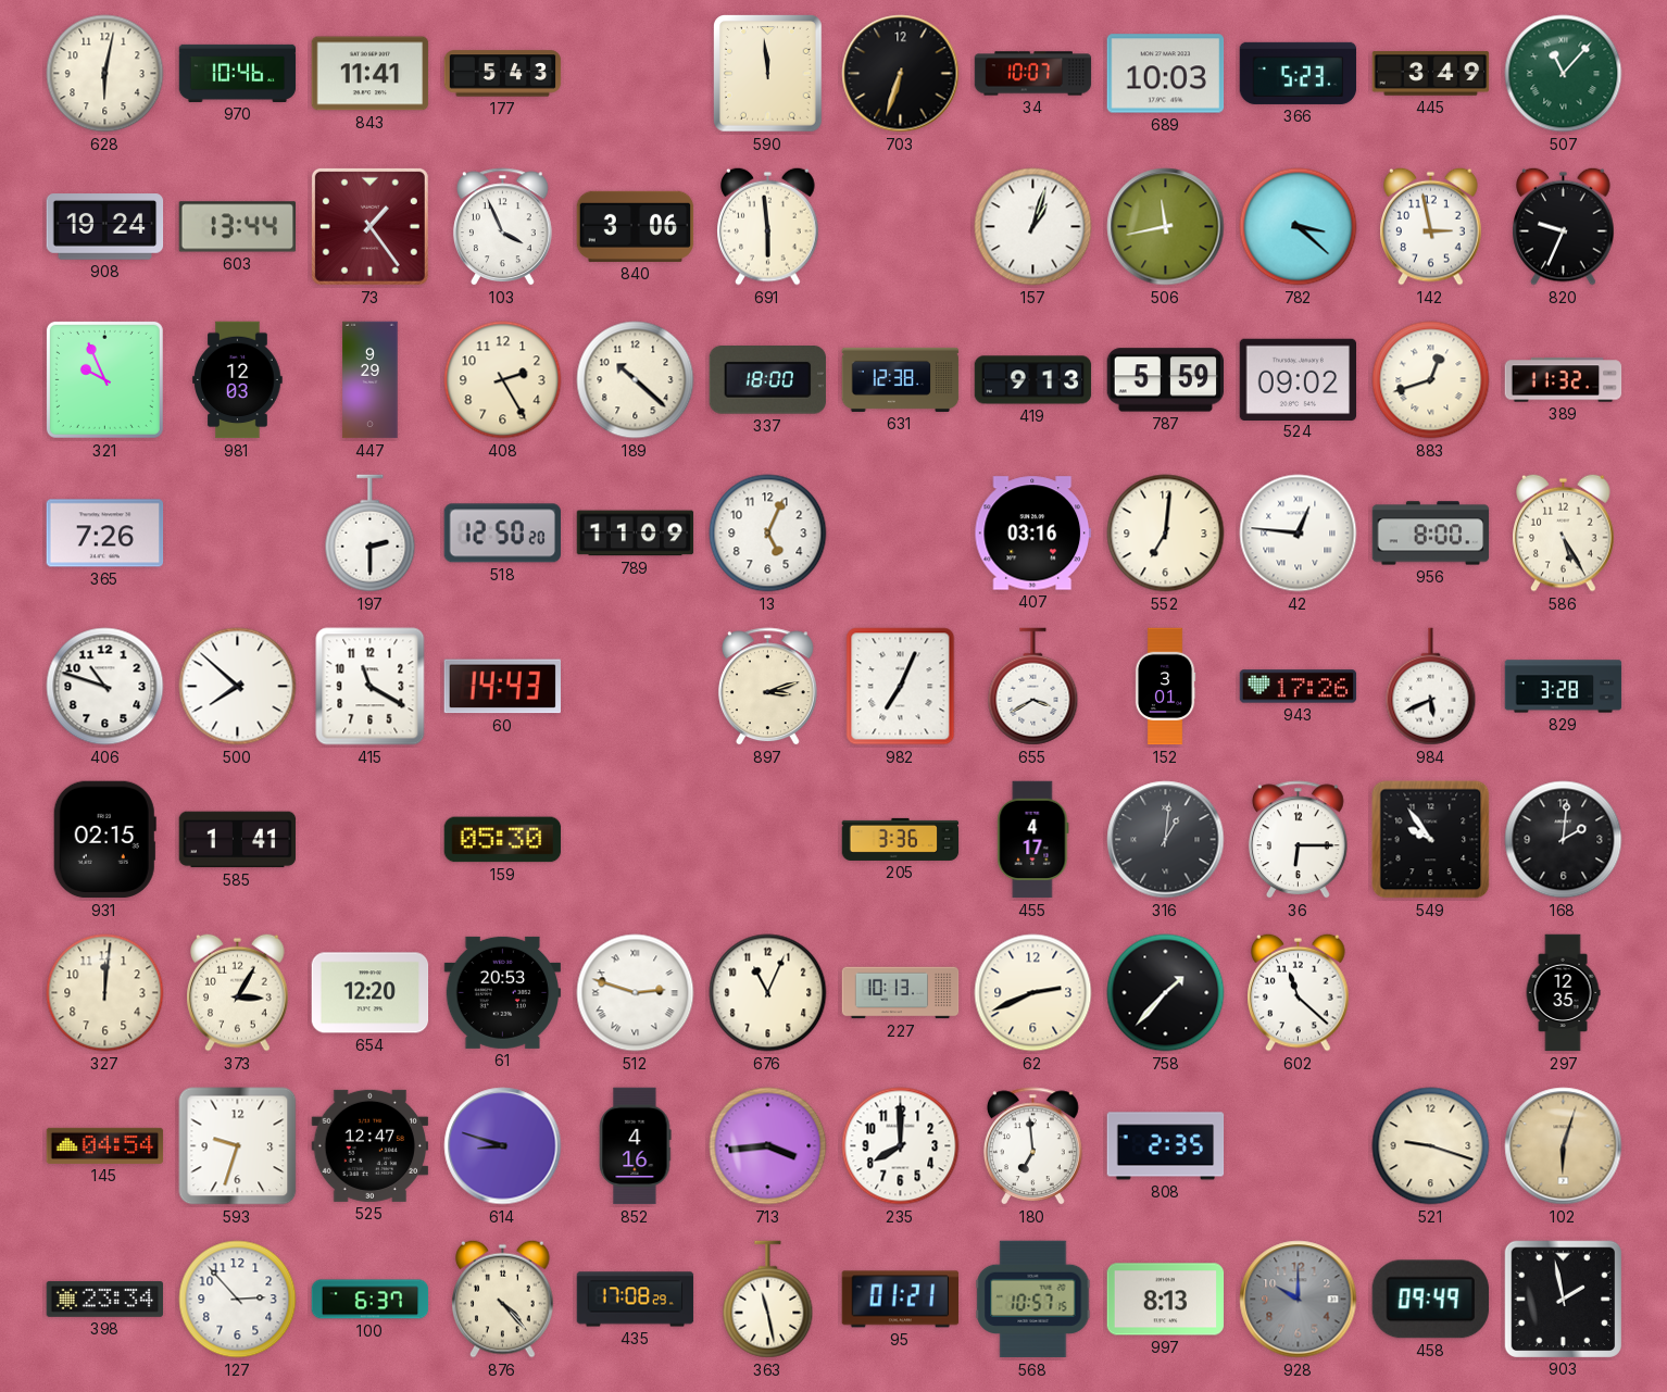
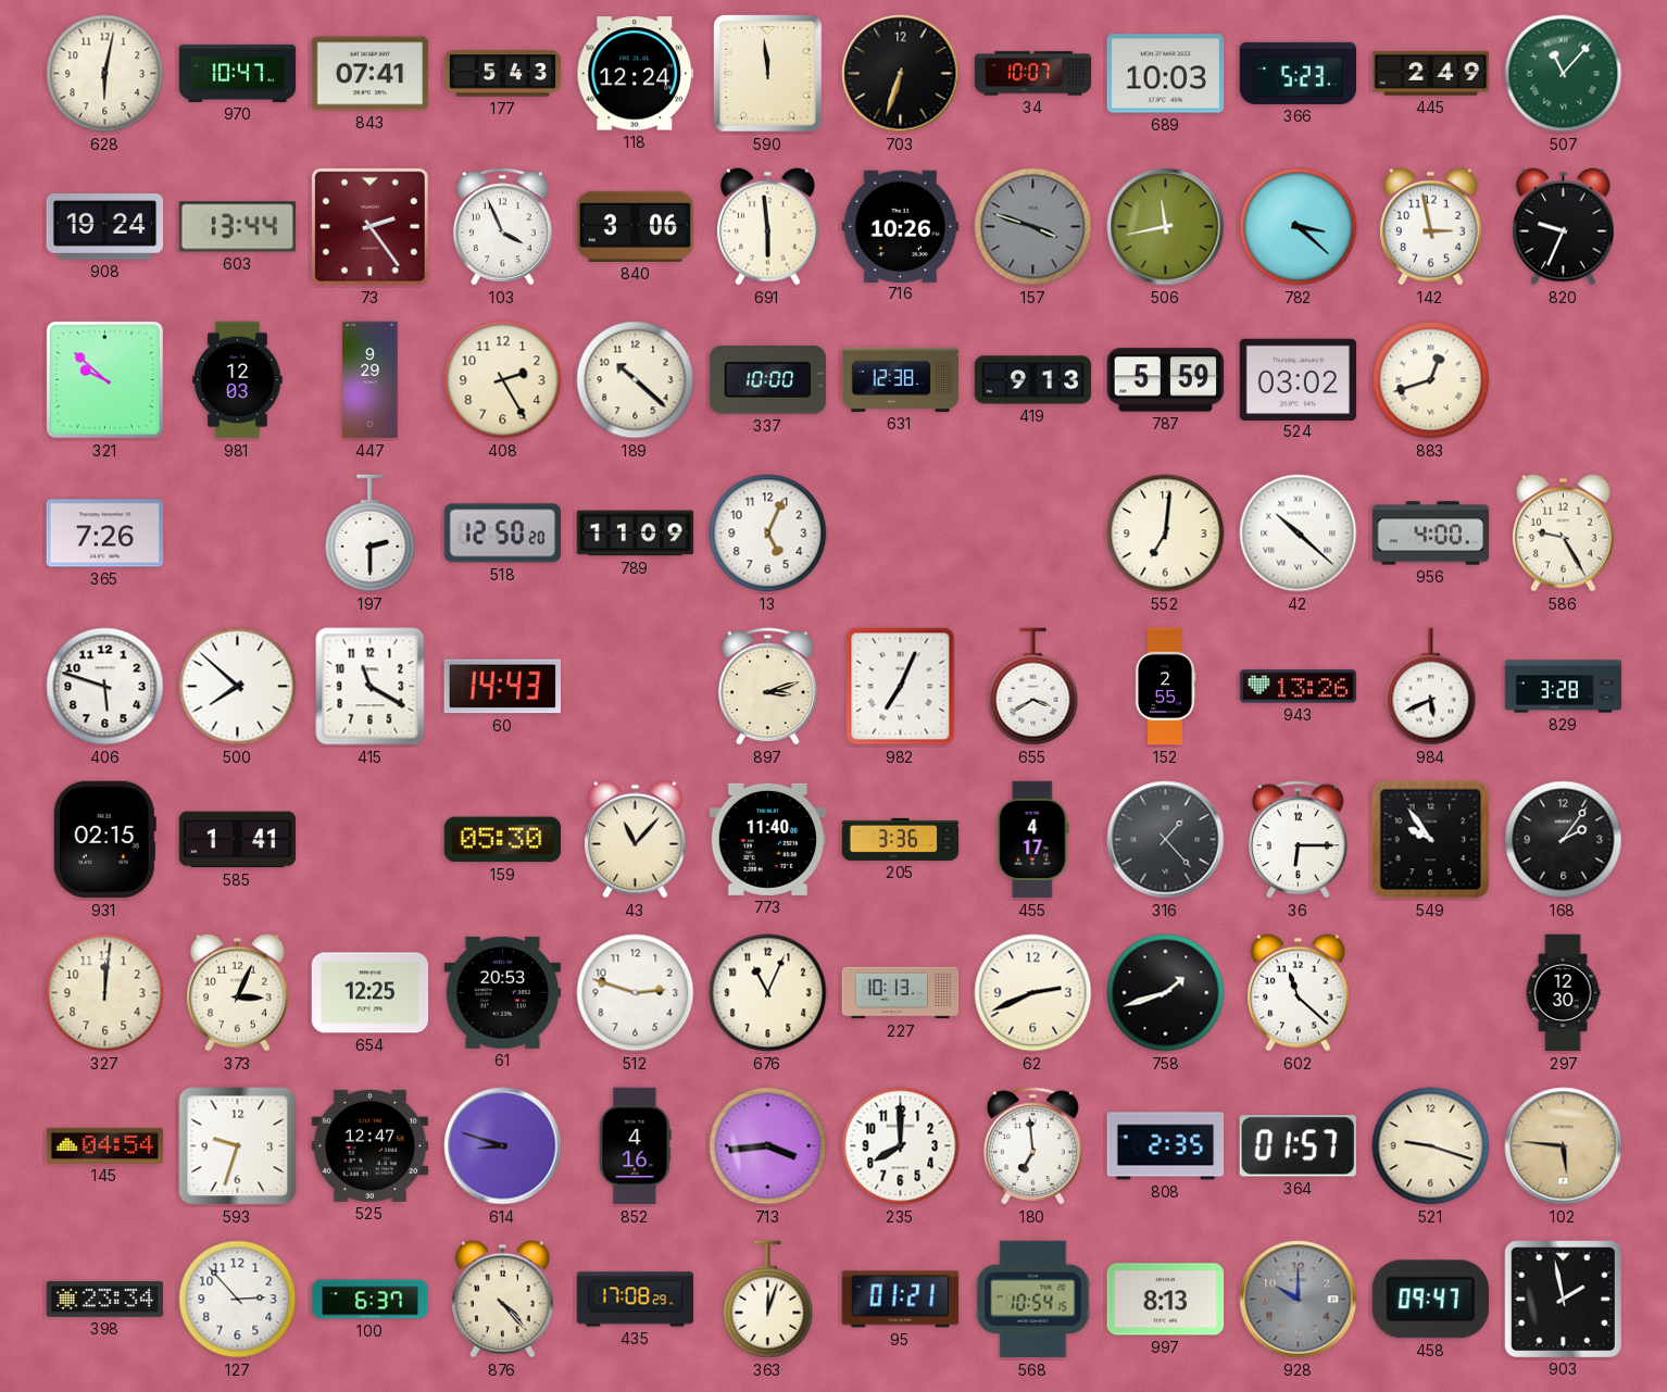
970: 10:46 -> 10:47 (238, 73)
843: 11:41 -> 07:41 (371, 74)
118: none -> 12:24 (636, 74)
445: 3:49 -> 2:49 (1431, 74)
73: 1:24 -> 2:24 (369, 226)
716: none -> 10:26 (901, 226)
157: 1:03 -> 3:48 (1033, 227)
157 dial: white -> grey (1033, 227)
321: 9:56 -> 9:52 (104, 379)
337: 18:00 -> 10:00 (767, 380)
524: 09:02 -> 03:02 (1299, 379)
389: 11:32 -> none (1564, 380)
407: 03:16 -> none (1033, 534)
42: 12:46 -> 10:22 (1299, 534)
956: 8:00 -> 4:00 (1431, 534)
586: 5:25 -> 9:25 (1564, 532)
406: 10:48 -> 5:48 (105, 687)
152: 3:01 -> 2:55 (1165, 687)
943: 17:26 -> 13:26 (1299, 687)
43: none -> 11:07 (636, 839)
773: none -> 11:40 (768, 839)
316: 1:01 -> 1:23 (1166, 840)
168: 2:01 -> 2:06 (1564, 840)
373: 3:05 -> 3:04 (238, 992)
654: 12:20 -> 12:25 (371, 993)
512 numerals: Roman -> Arabic (636, 993)
758: 1:37 -> 1:42 (1166, 993)
297: 12:35 -> 12:30 (1563, 993)
364: none -> 01:57 (1298, 1146)
102: 6:03 -> 5:46 (1564, 1146)
363: 11:28 -> 12:03 (768, 1300)
568: 10:57 -> 10:54 (1033, 1300)
458: 09:49 -> 09:47 (1430, 1300)
